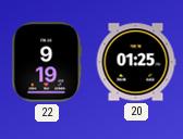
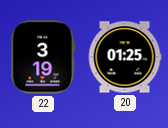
22: 9:19 -> 3:19 (43, 57)
